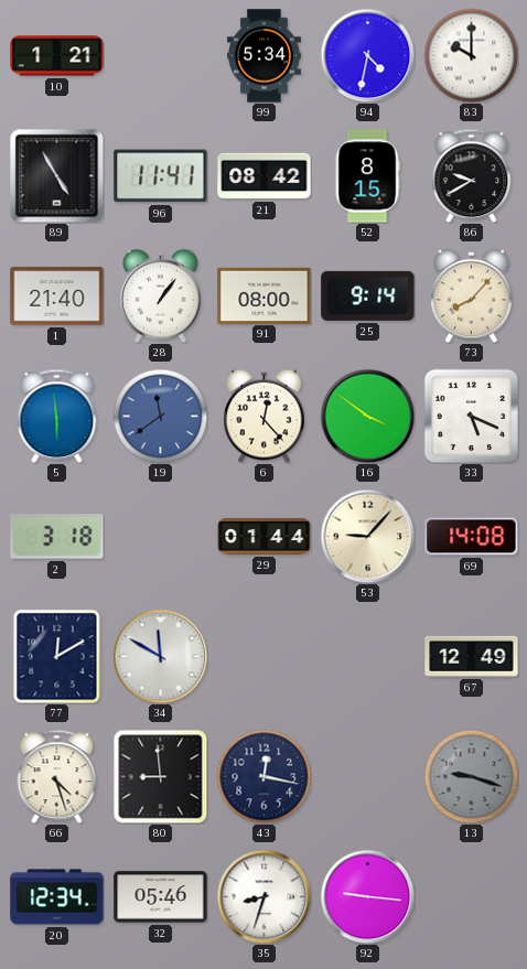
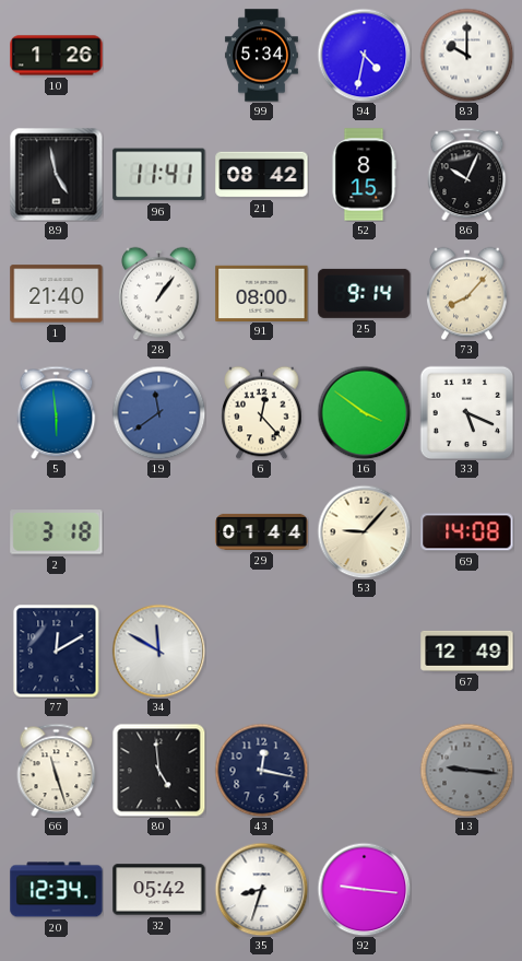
10: 1:21 -> 1:26 (57, 56)
89: 4:55 -> 4:58 (56, 174)
86: 9:40 -> 10:04 (467, 174)
66: 4:27 -> 11:27 (57, 770)
80: 8:59 -> 4:59 (158, 771)
13: 9:18 -> 9:16 (466, 770)
32: 05:46 -> 05:42 (159, 890)
